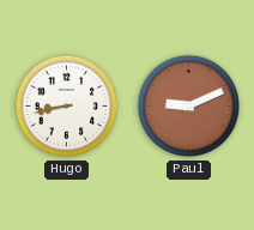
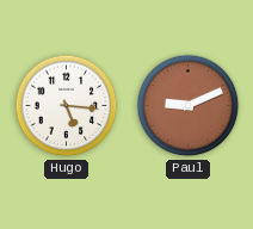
Hugo: 8:43 -> 5:16 (67, 106)
